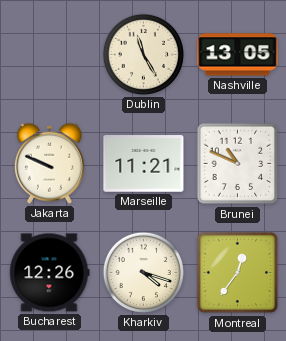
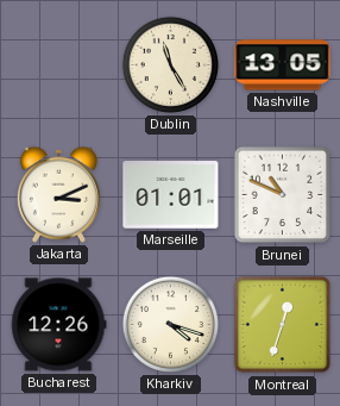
Jakarta: 9:49 -> 3:11 (58, 194)
Marseille: 11:21 -> 01:01 (171, 195)
Montreal: 12:36 -> 12:33 (283, 325)
